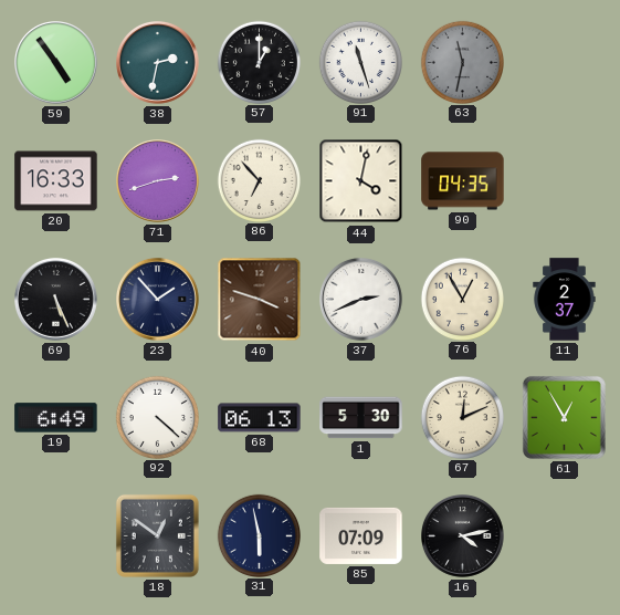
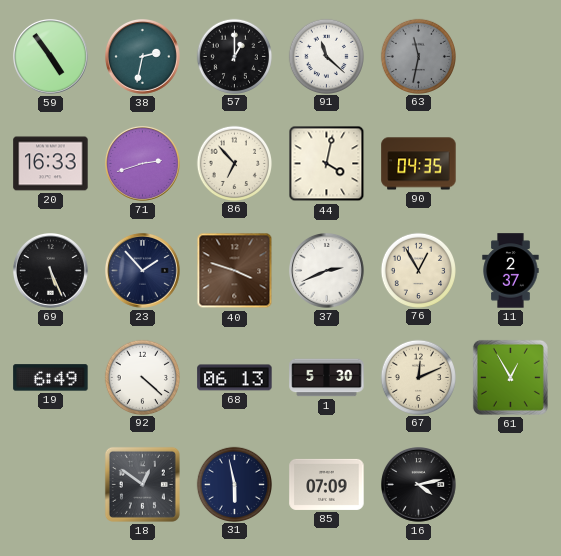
91: 11:27 -> 11:22 (326, 56)
